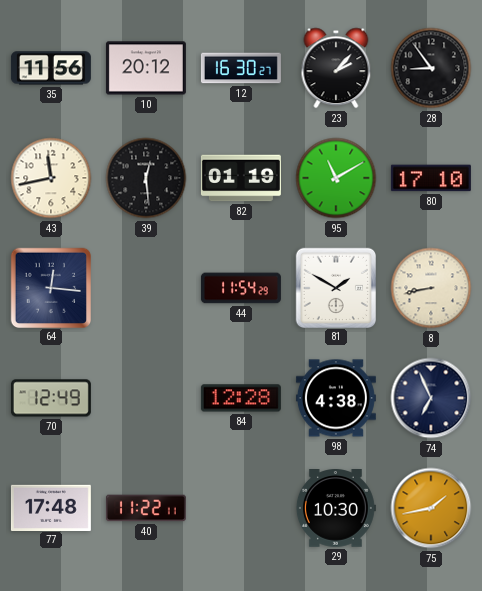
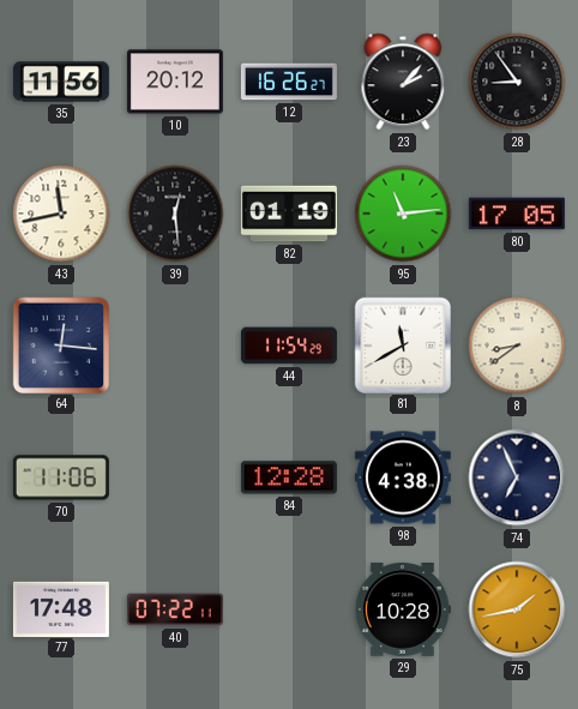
12: 16:30 -> 16:26 (289, 82)
95: 11:10 -> 11:14 (403, 214)
80: 17:10 -> 17:05 (517, 214)
81: 1:50 -> 11:40 (402, 344)
8: 8:43 -> 8:39 (517, 346)
70: 12:49 -> 11:06 (61, 477)
40: 11:22 -> 07:22 (175, 609)
29: 10:30 -> 10:28 (402, 611)
